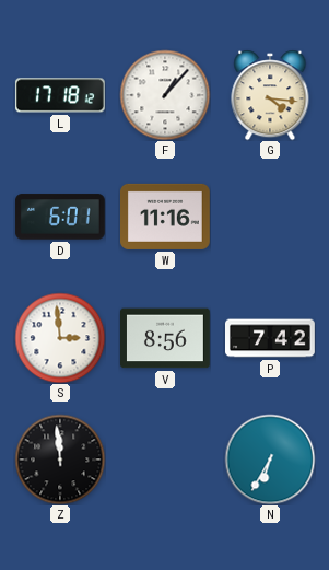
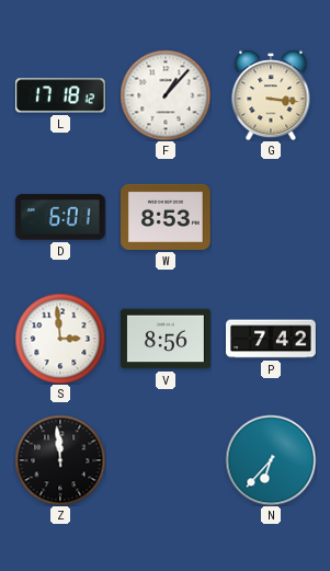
G: 4:16 -> 3:16 (271, 95)
W: 11:16 -> 8:53 (167, 217)
N: 6:35 -> 6:37 (271, 460)
